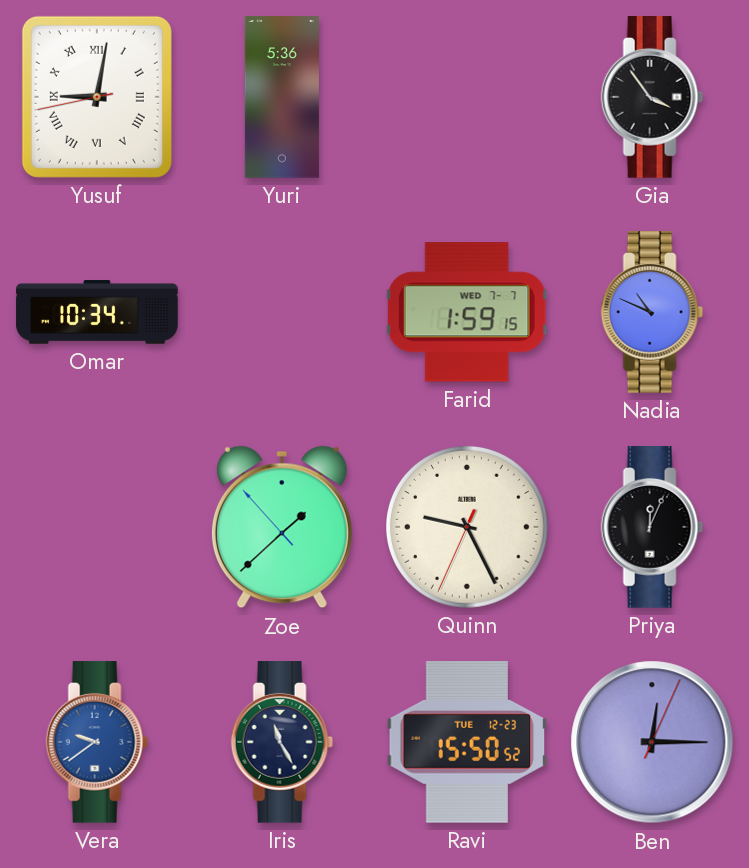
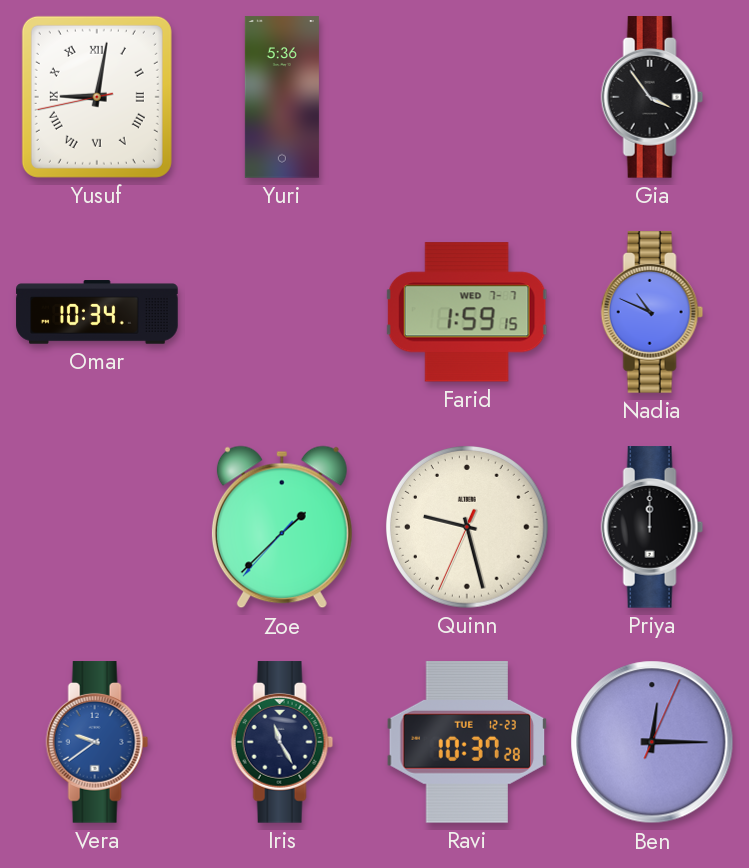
Zoe: 1:37:53 -> 1:37:37 (282, 527)
Quinn: 9:25 -> 9:27 (467, 527)
Priya: 12:04 -> 12:00 (652, 527)
Ravi: 15:50 -> 10:37 (467, 743)
